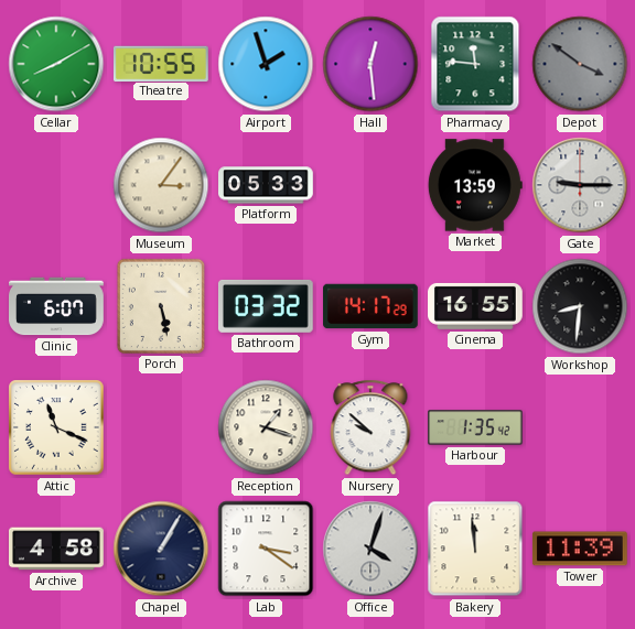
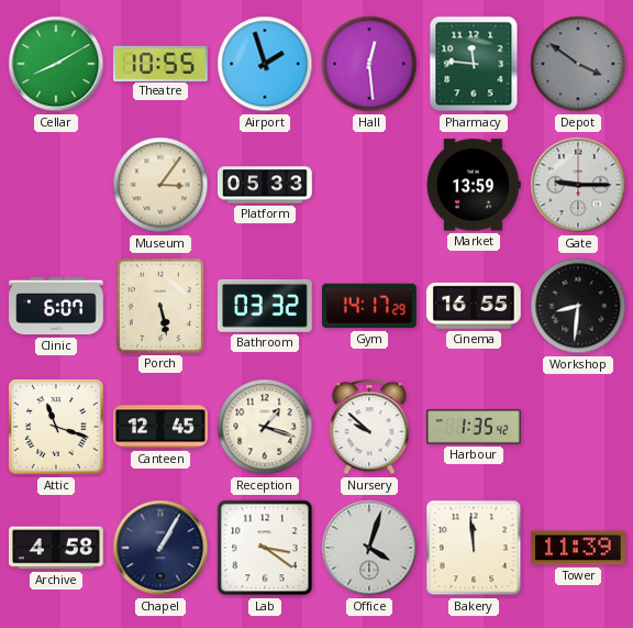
Attic: 11:19 -> 11:18 (56, 427)
Canteen: none -> 12:45 (162, 427)
